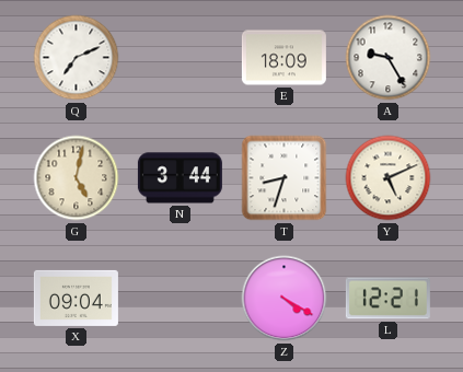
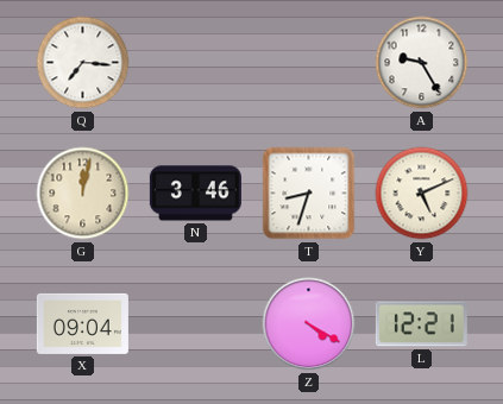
Q: 7:11 -> 7:16 (83, 63)
E: 18:09 -> none (283, 58)
G: 5:02 -> 12:02 (83, 194)
N: 3:44 -> 3:46 (195, 194)
